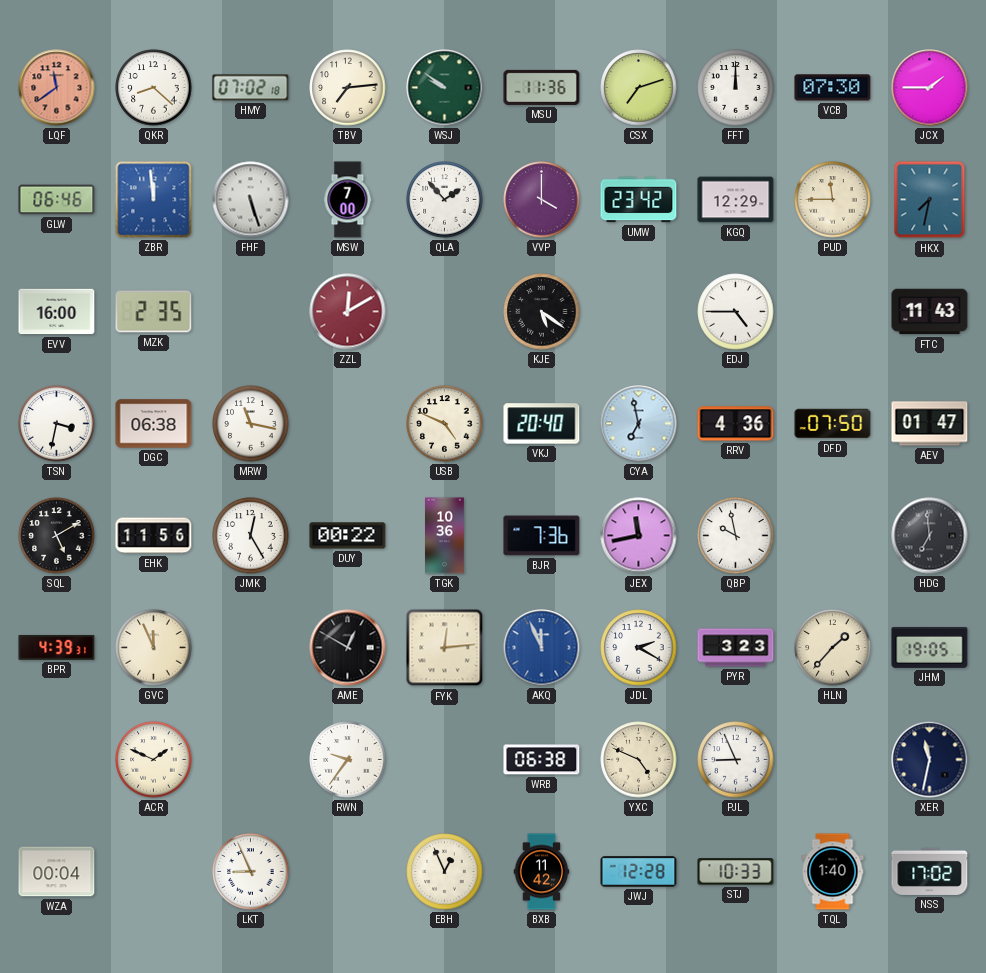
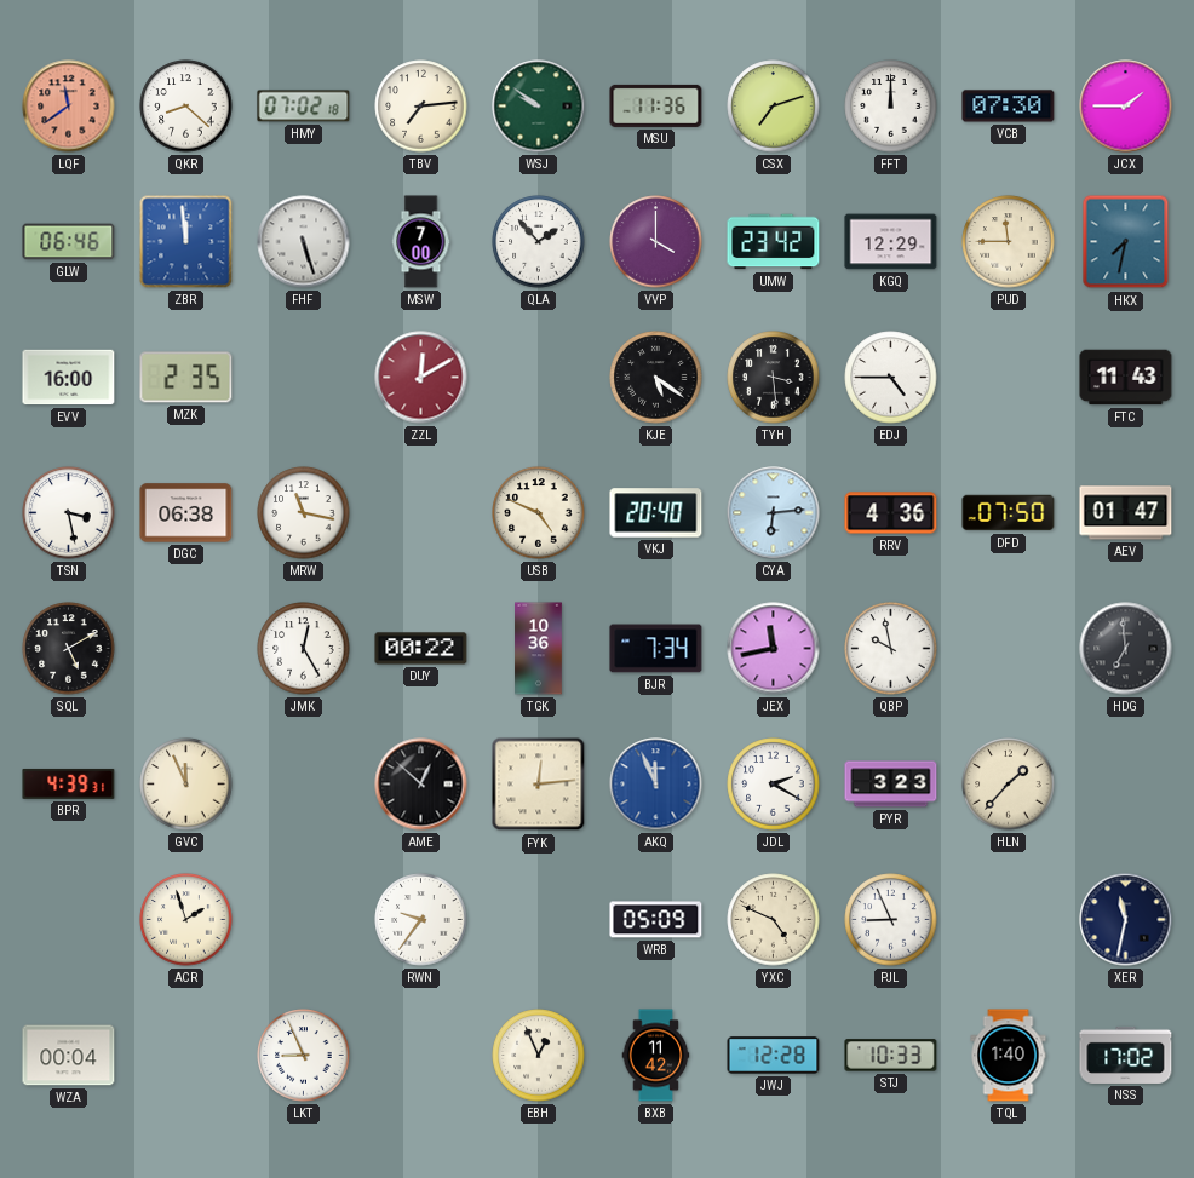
TYH: none -> 3:29 (774, 378)
TSN: 3:32 -> 3:28 (69, 513)
CYA: 6:58 -> 6:14 (774, 513)
EHK: 11:56 -> none (154, 536)
BJR: 7:36 -> 7:34 (656, 649)
AME: 12:50 -> 12:52 (421, 785)
JHM: 19:05 -> none (930, 647)
ACR: 1:49 -> 1:57 (186, 920)
WRB: 06:38 -> 05:09 (656, 920)
